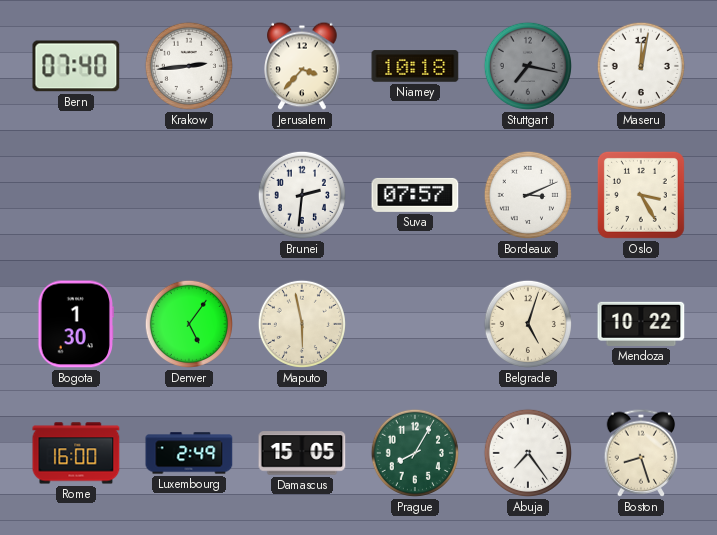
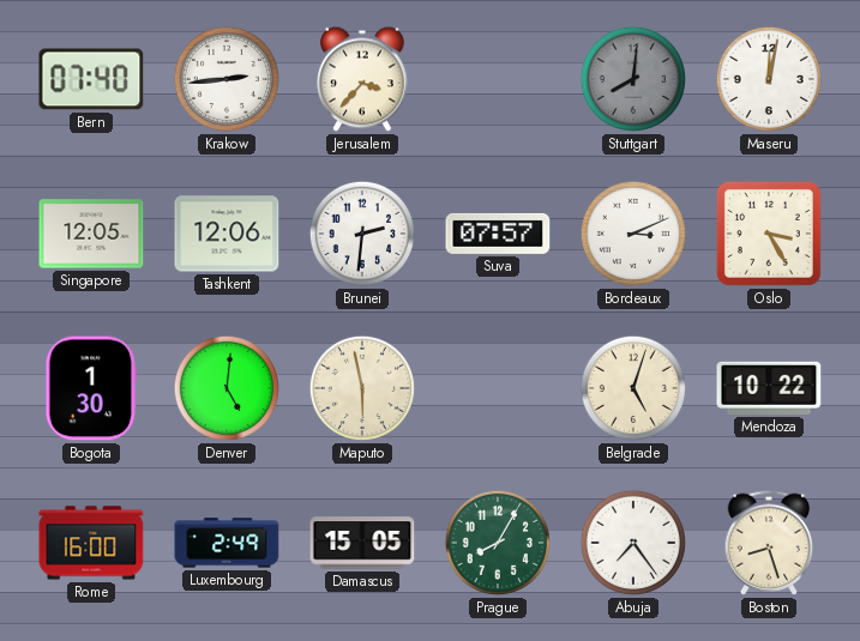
Niamey: 10:18 -> none (415, 66)
Stuttgart: 7:17 -> 8:01 (633, 79)
Singapore: none -> 12:05 (91, 234)
Tashkent: none -> 12:06 (227, 234)
Denver: 5:06 -> 5:01 (227, 388)
